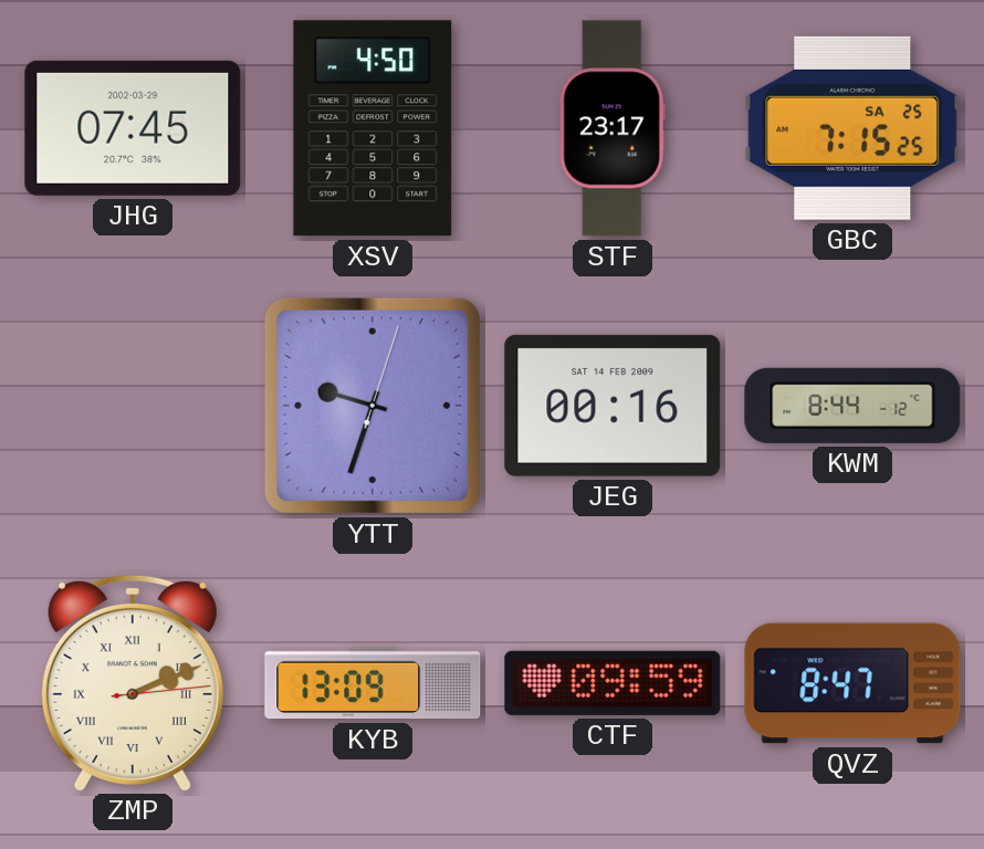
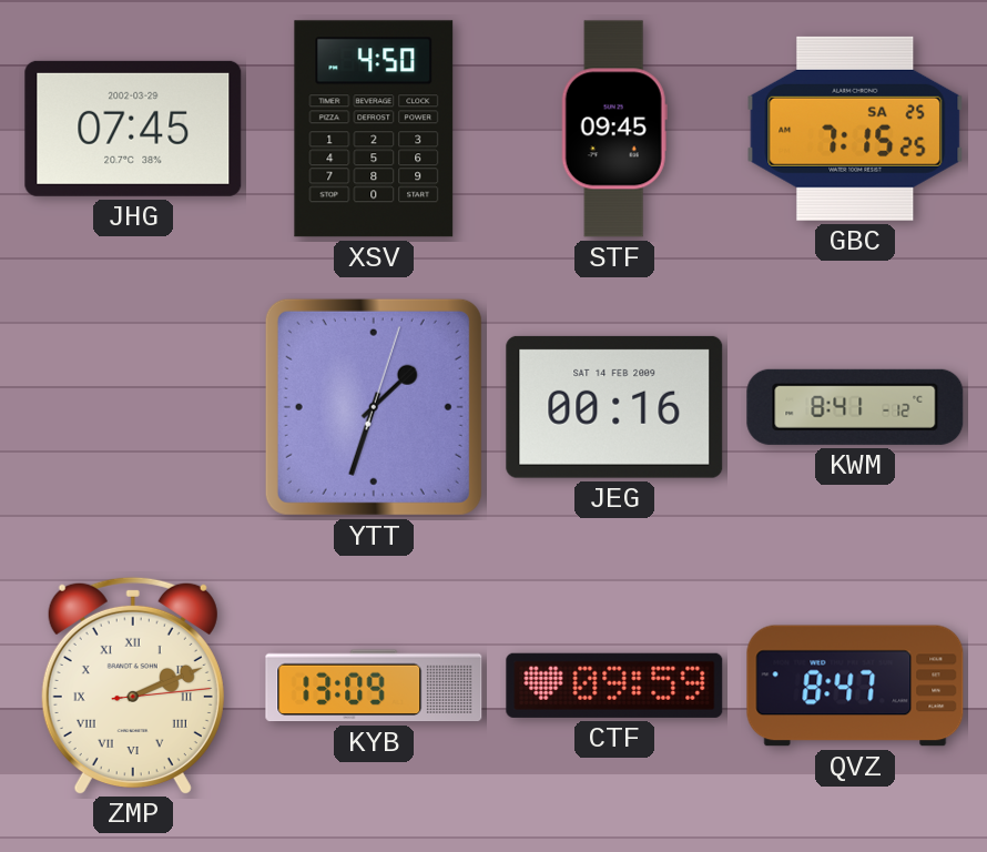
STF: 23:17 -> 09:45 (614, 129)
YTT: 9:33 -> 1:33 (374, 407)
KWM: 8:44 -> 8:41 (855, 407)
